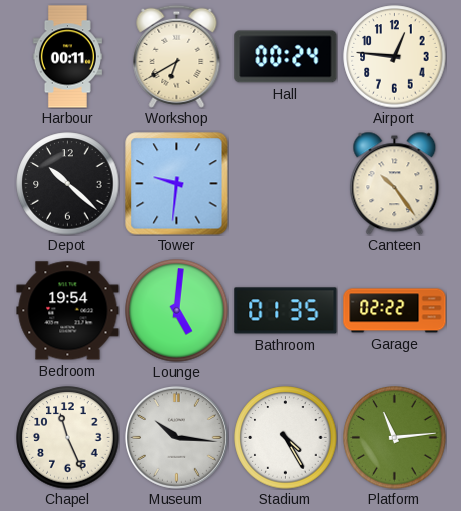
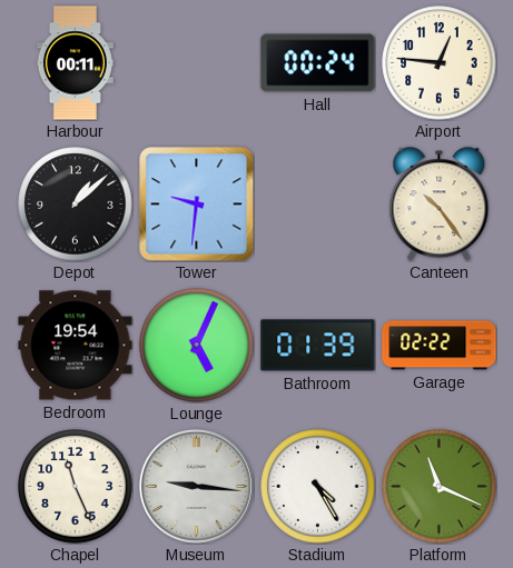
Workshop: 6:40 -> none (177, 56)
Depot: 10:22 -> 1:08 (76, 205)
Lounge: 5:01 -> 5:04 (197, 346)
Bathroom: 01:35 -> 01:39 (318, 346)
Museum: 10:16 -> 9:16 (196, 486)
Platform: 11:14 -> 11:19 (440, 487)
